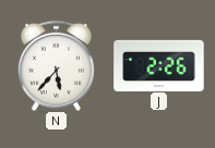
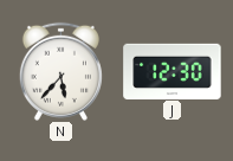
J: 2:26 -> 12:30 (173, 71)
